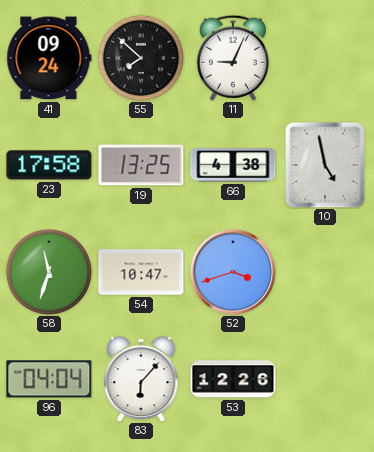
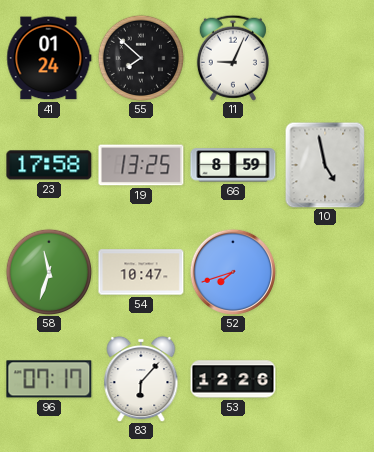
41: 09:24 -> 01:24 (49, 58)
66: 4:38 -> 8:59 (233, 165)
52: 3:42 -> 7:42 (233, 272)
96: 04:04 -> 07:17 (49, 379)
